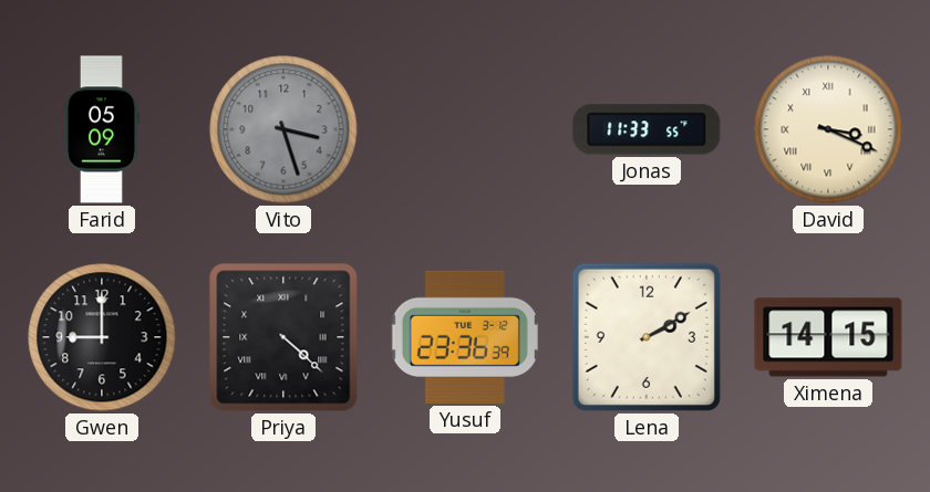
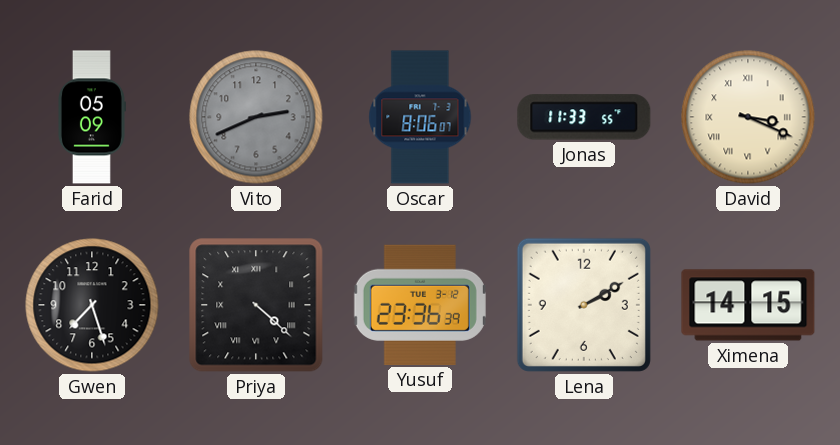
Vito: 3:27 -> 2:41 (256, 117)
Oscar: none -> 8:06 (420, 117)
Gwen: 9:00 -> 7:27 (92, 305)
